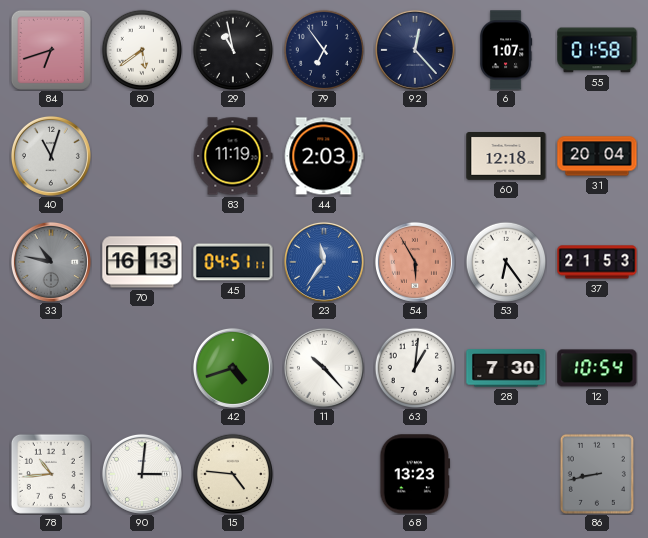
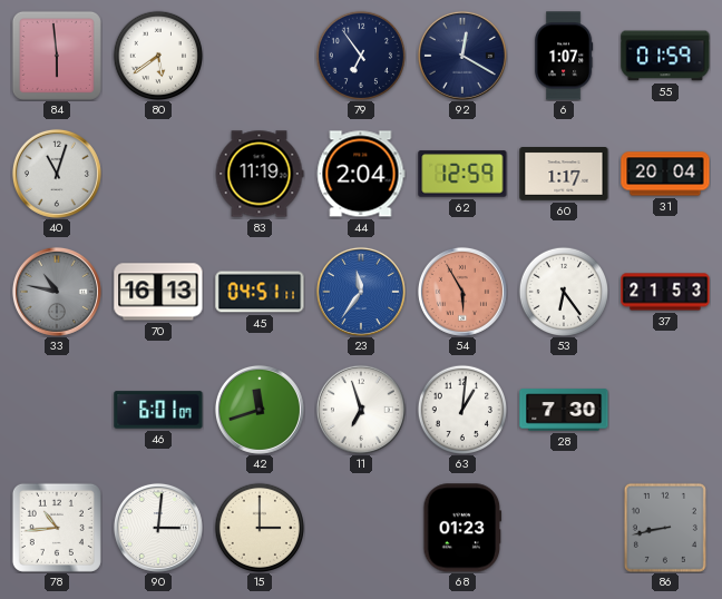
84: 6:42 -> 5:59 (57, 56)
29: 10:58 -> none (232, 49)
92: 12:23 -> 12:20 (462, 56)
55: 01:58 -> 01:59 (665, 56)
44: 2:03 -> 2:04 (361, 174)
62: none -> 12:59 (462, 174)
60: 12:18 -> 1:17 (564, 175)
46: none -> 6:01 (158, 410)
42: 4:42 -> 11:42 (260, 410)
11: 10:23 -> 6:57 (361, 410)
12: 10:54 -> none (597, 368)
15: 4:46 -> 3:00 (258, 527)
68: 13:23 -> 01:23 (462, 528)
